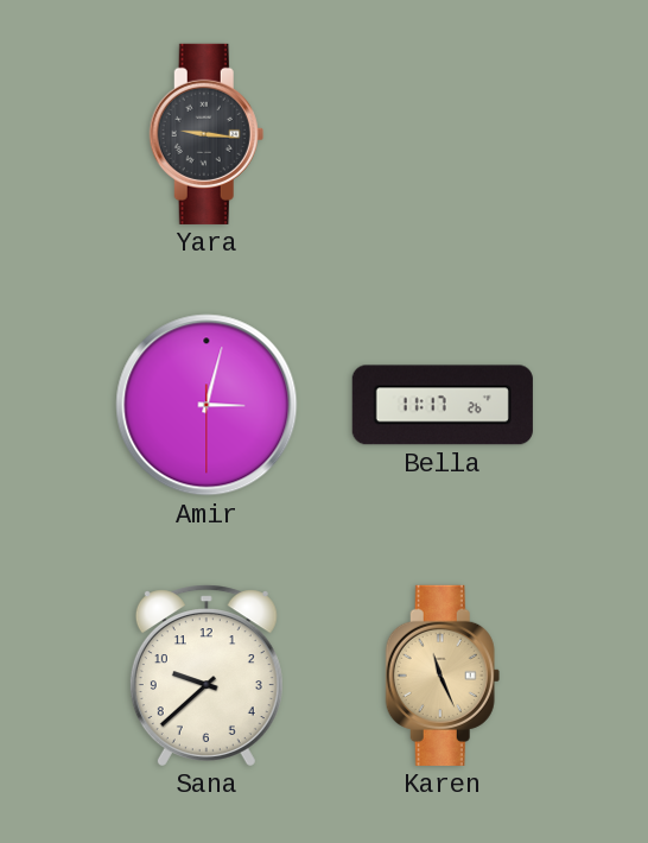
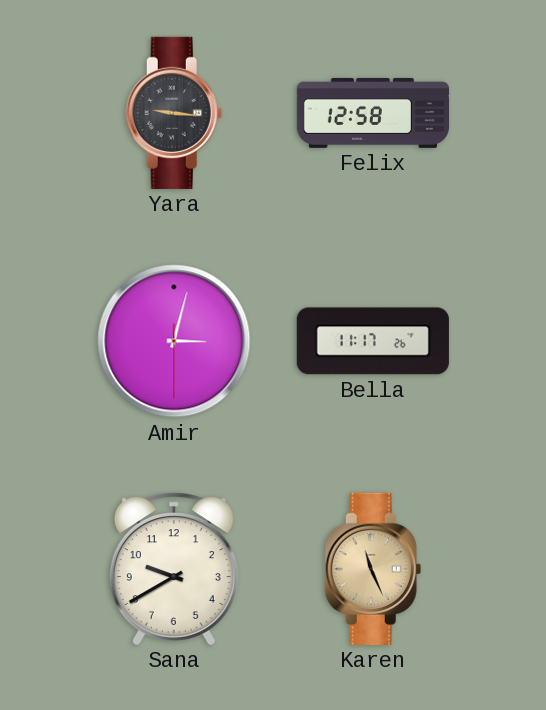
Felix: none -> 12:58 (372, 113)
Sana: 9:38 -> 9:40 (174, 569)
